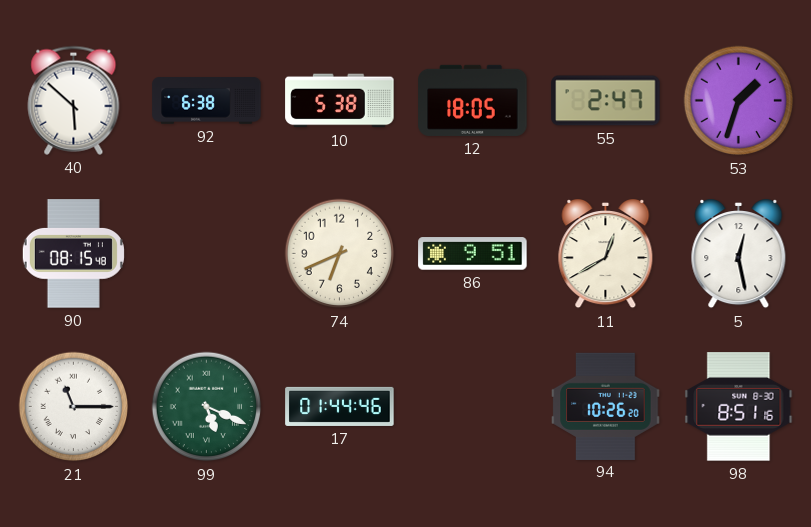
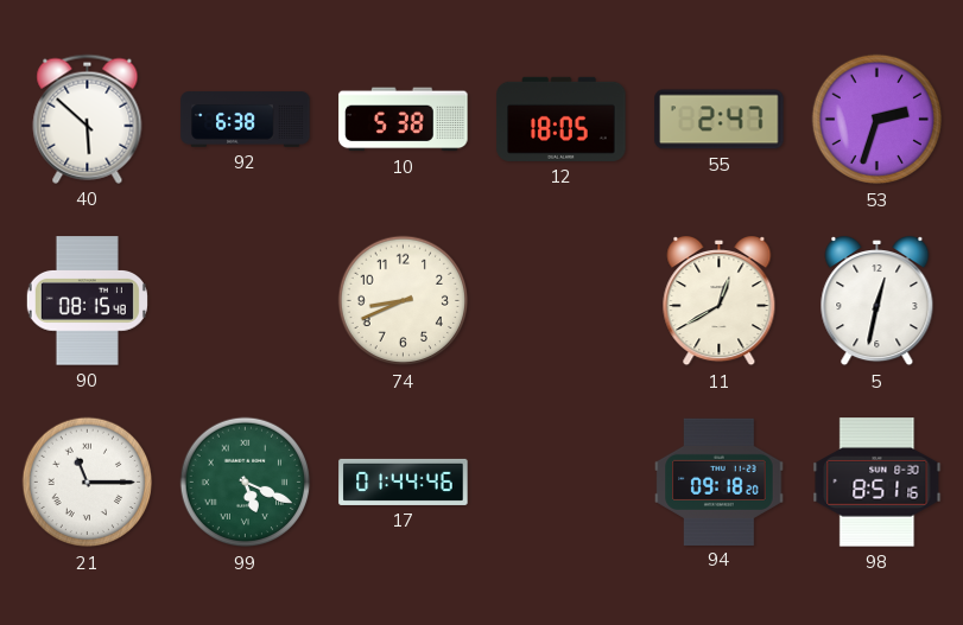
53: 1:33 -> 2:33 (878, 120)
74: 6:41 -> 8:41 (404, 301)
86: 9:51 -> none (473, 254)
5: 12:28 -> 12:32 (878, 302)
94: 10:26 -> 09:18 (720, 481)
